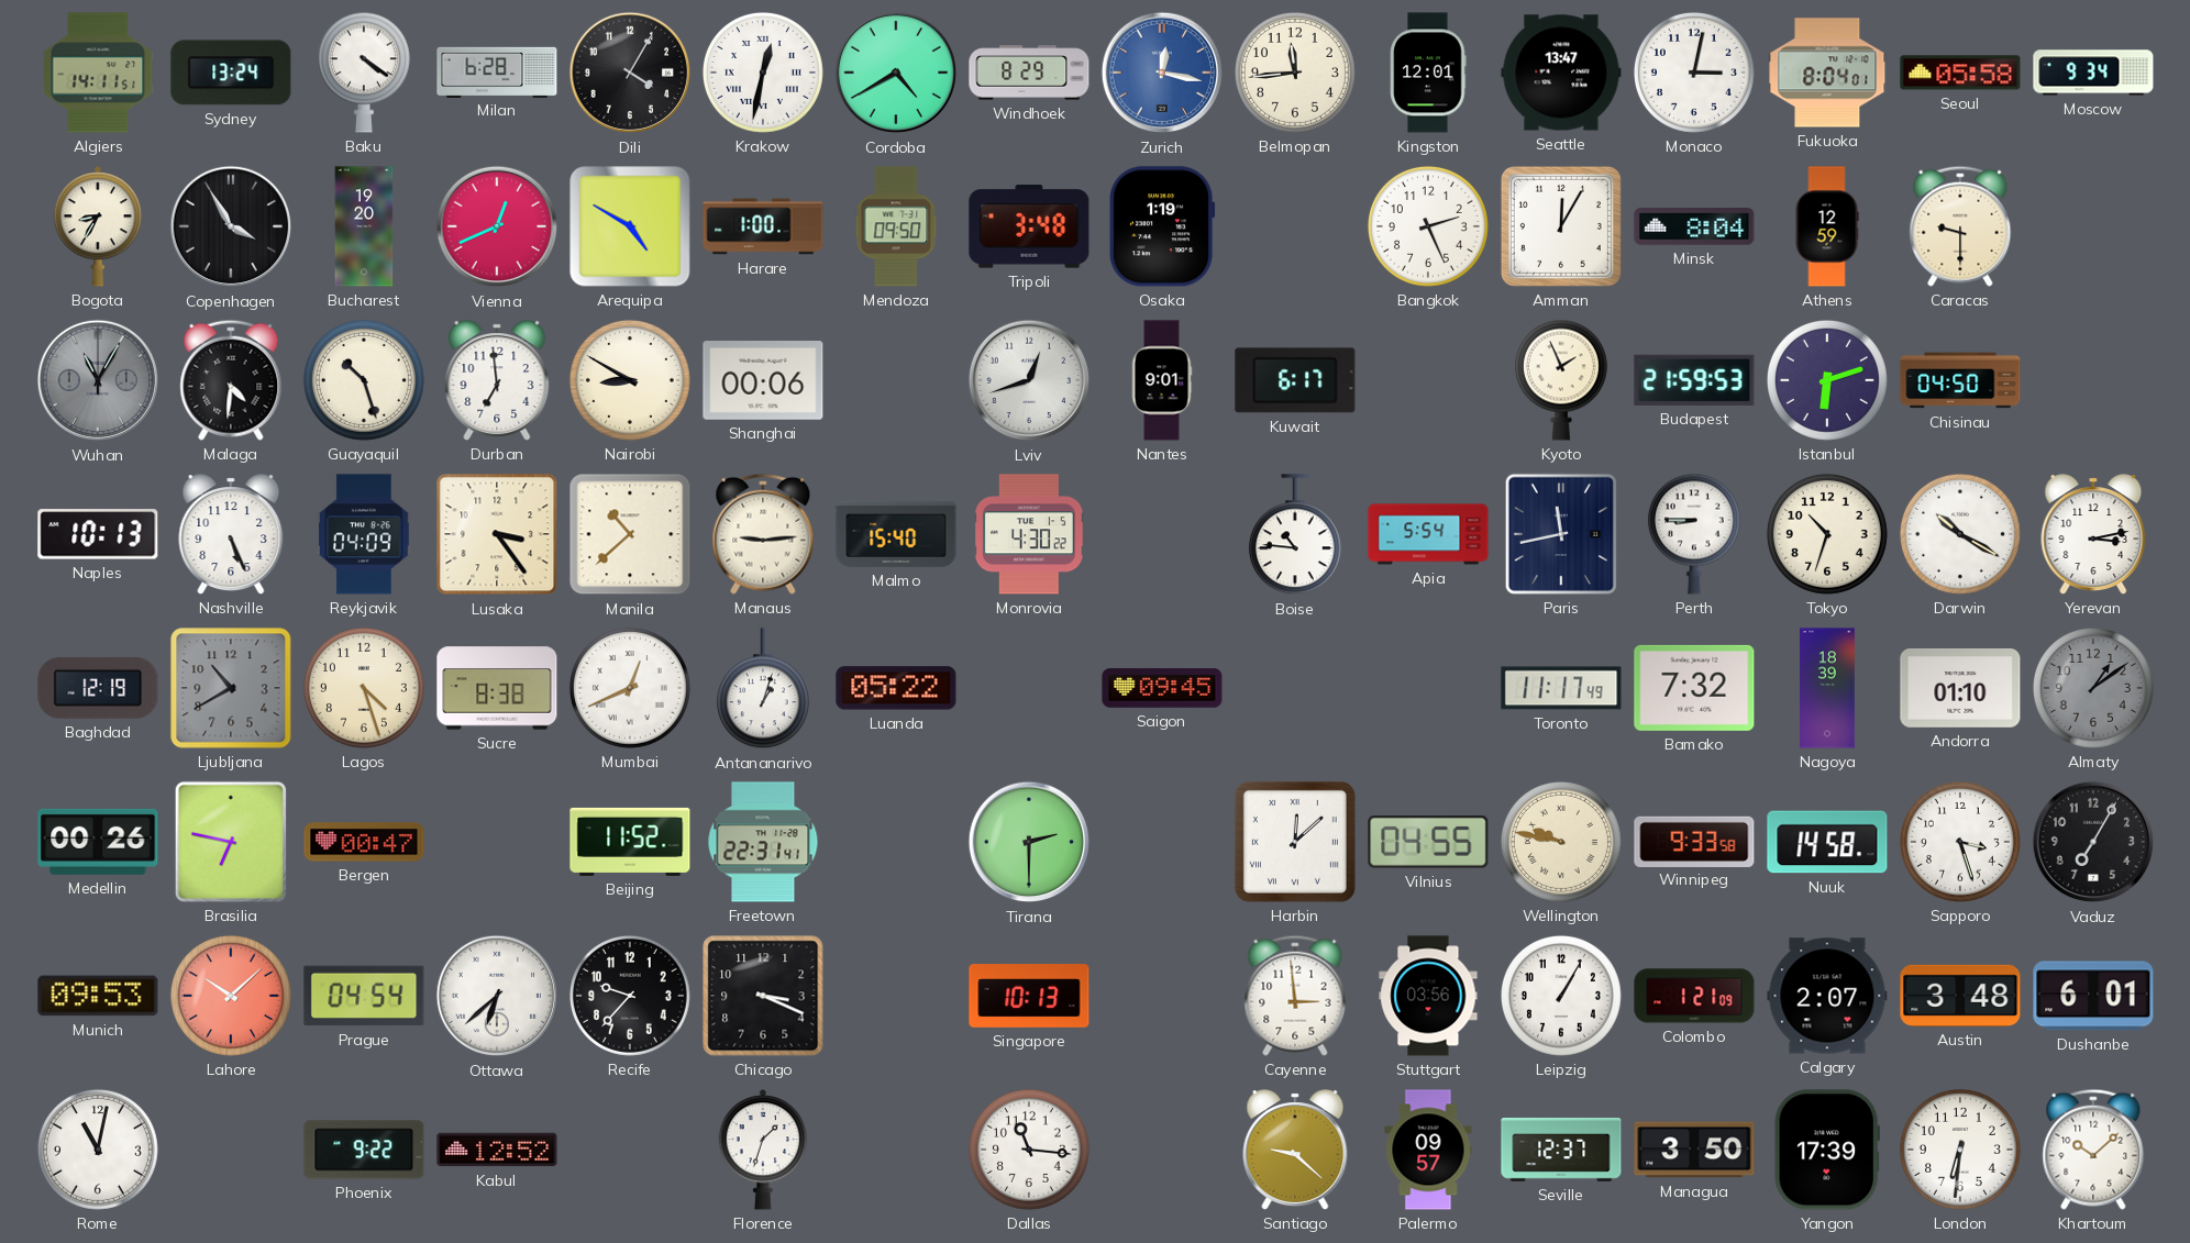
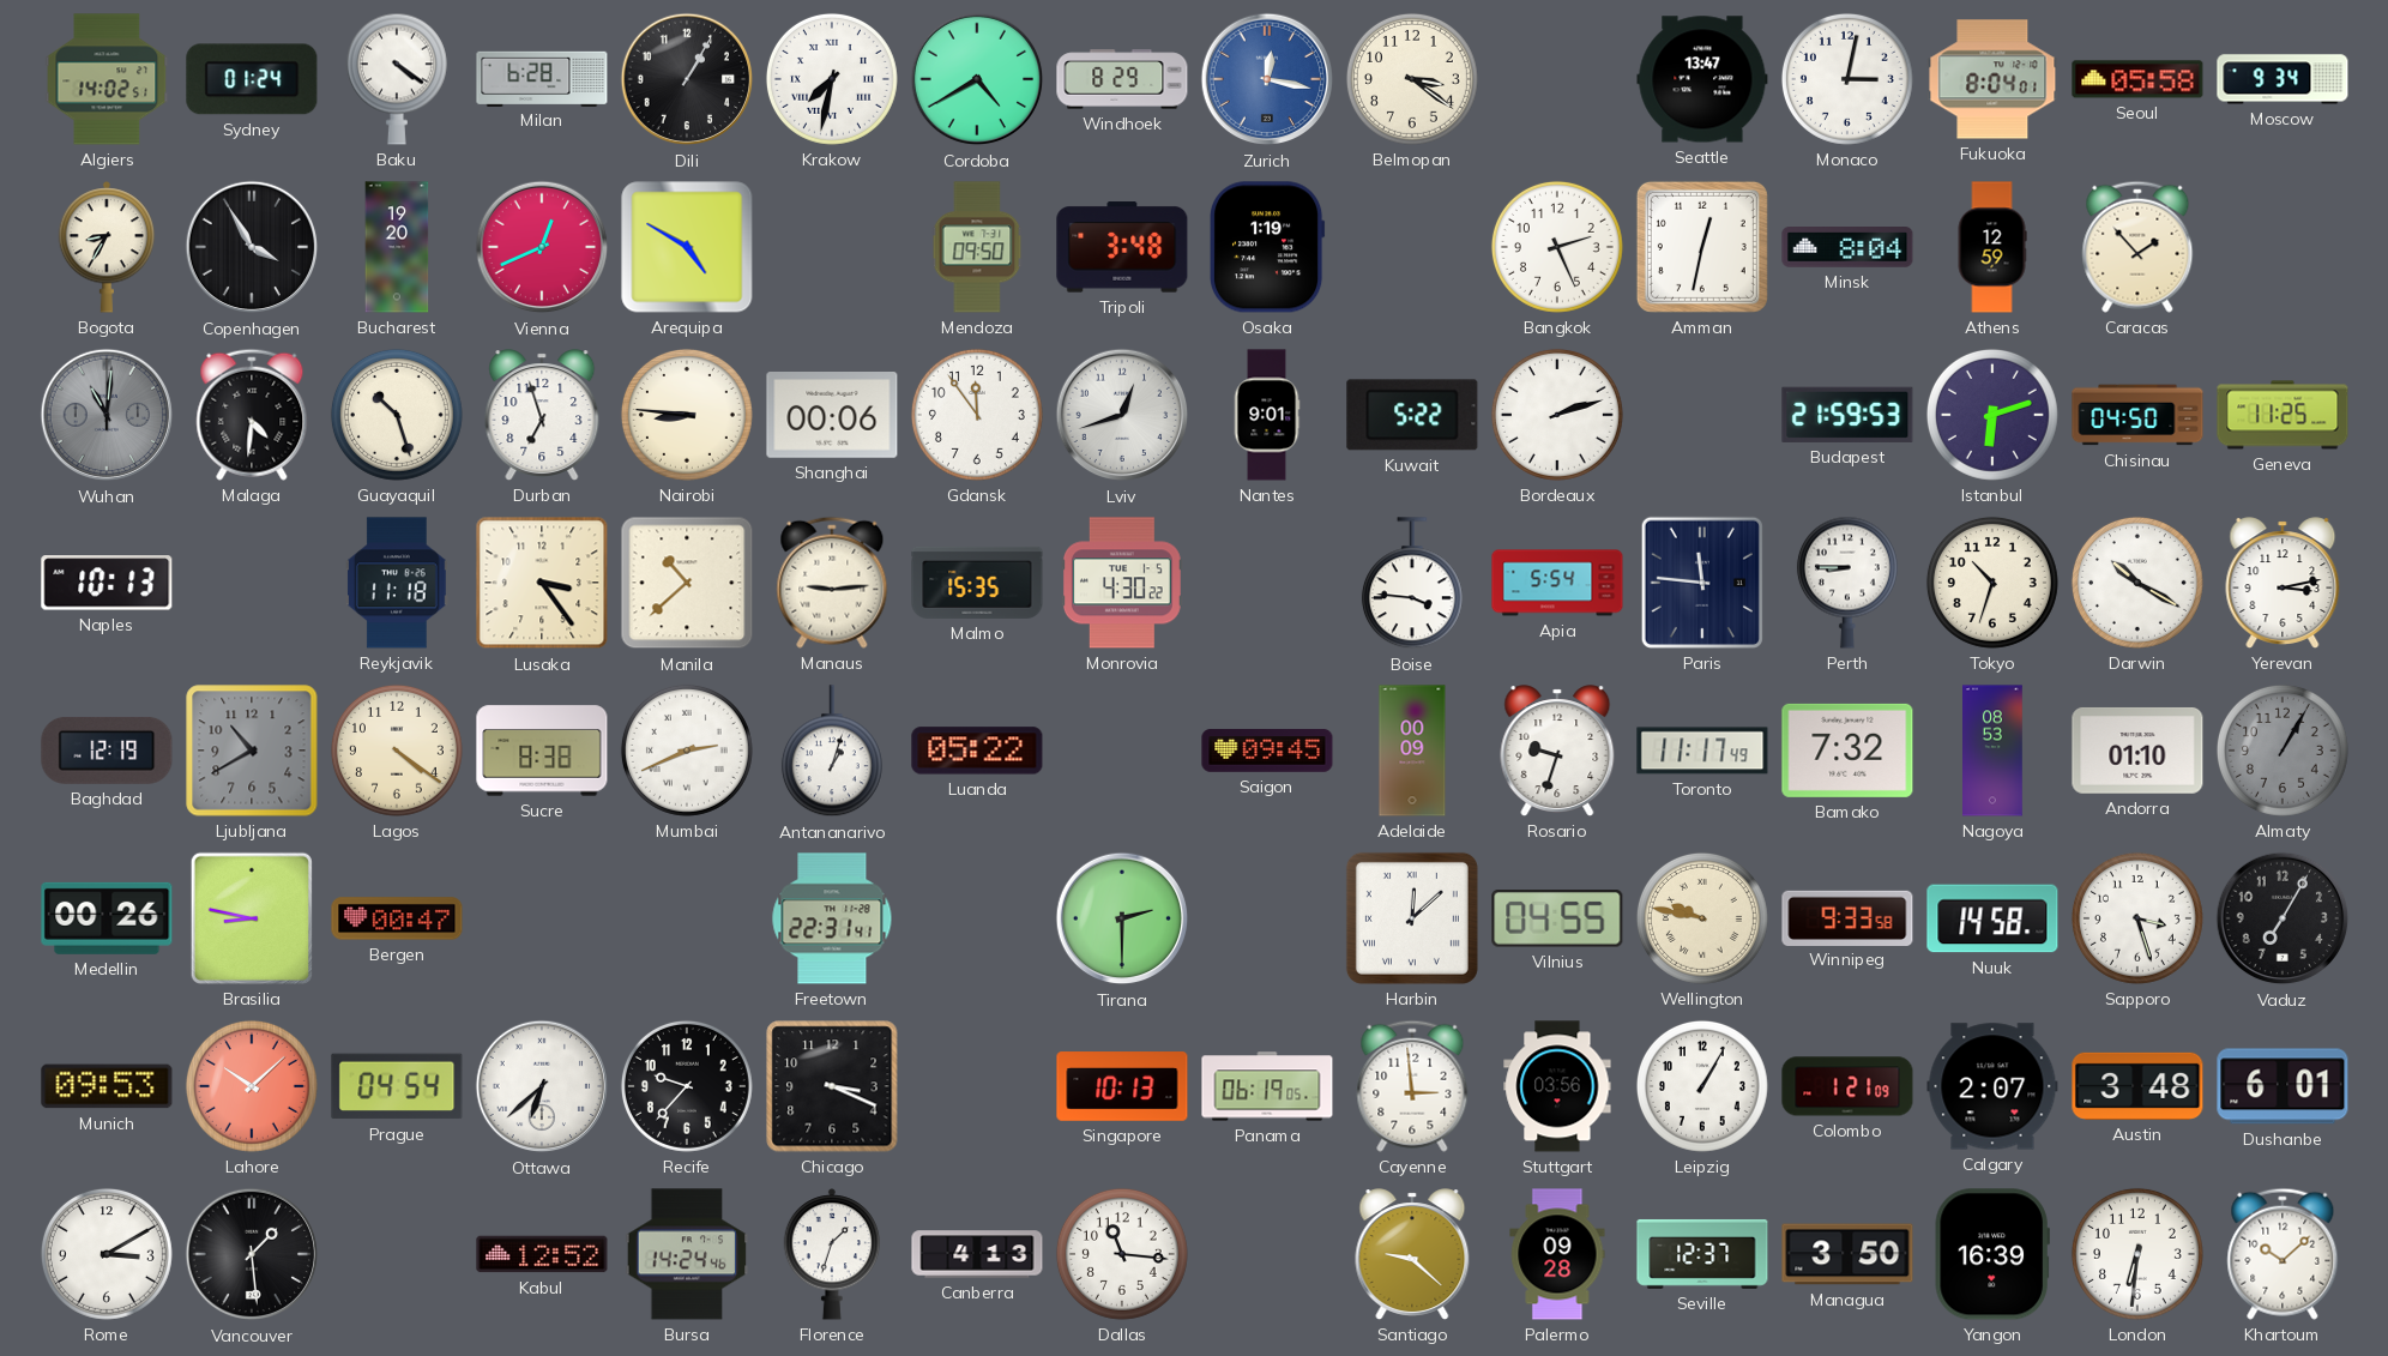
Algiers: 14:11 -> 14:02 (107, 79)
Sydney: 13:24 -> 01:24 (252, 79)
Dili: 4:05 -> 1:05 (687, 79)
Krakow: 12:32 -> 7:32 (832, 79)
Belmopan: 11:44 -> 3:21 (1412, 79)
Kingston: 12:01 -> none (1428, 73)
Harare: 1:00 -> none (763, 226)
Amman: 12:05 -> 12:32 (1702, 247)
Caracas: 9:30 -> 1:53 (2137, 247)
Wuhan: 11:05 -> 11:01 (107, 415)
Durban: 6:59 -> 6:57 (542, 415)
Nairobi: 8:50 -> 8:46 (687, 415)
Gdansk: none -> 11:54 (977, 415)
Kuwait: 6:17 -> 5:22 (1412, 415)
Bordeaux: none -> 2:12 (1557, 415)
Kyoto: 1:56 -> none (1561, 380)
Geneva: none -> 11:25 (2283, 415)
Nashville: 5:26 -> none (231, 534)
Reykjavik: 04:09 -> 11:18 (398, 583)
Malmo: 15:40 -> 15:35 (977, 583)
Boise: 10:46 -> 3:46 (1412, 584)
Paris: 11:43 -> 11:46 (1702, 583)
Lagos: 4:27 -> 4:21 (397, 751)
Mumbai: 12:41 -> 2:41 (687, 751)
Adelaide: none -> 00:09 (1412, 751)
Rosario: none -> 9:33 (1557, 751)
Nagoya: 18:39 -> 08:53 (1992, 751)
Almaty: 1:09 -> 1:05 (2283, 751)
Brasilia: 6:47 -> 8:47 (252, 918)
Beijing: 11:52 -> none (630, 842)
Panama: none -> 06:19 (1267, 1086)
Rome: 11:02 -> 3:10 (107, 1254)
Vancouver: none -> 1:29 (252, 1254)
Phoenix: 9:22 -> none (364, 1150)
Bursa: none -> 14:24 (687, 1254)
Canberra: none -> 4:13 (977, 1254)
Palermo: 09:57 -> 09:28 (1557, 1254)
Yangon: 17:39 -> 16:39 (1992, 1254)
